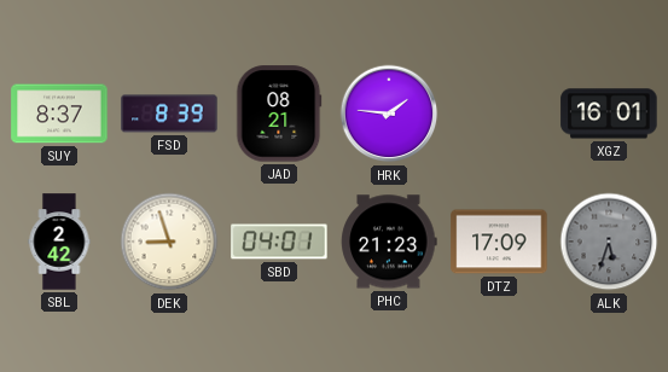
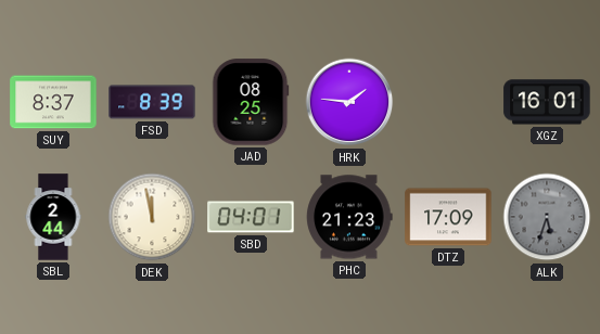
JAD: 08:21 -> 08:25 (251, 102)
SBL: 2:42 -> 2:44 (53, 217)
DEK: 8:57 -> 11:58 (152, 217)
